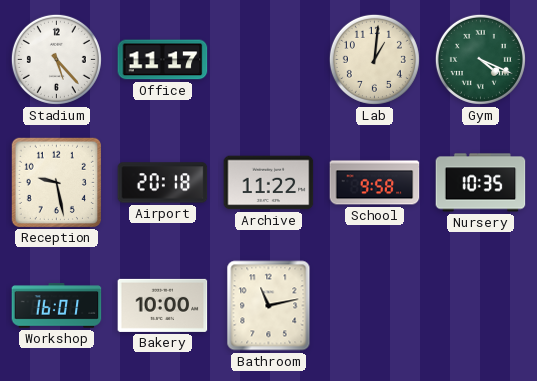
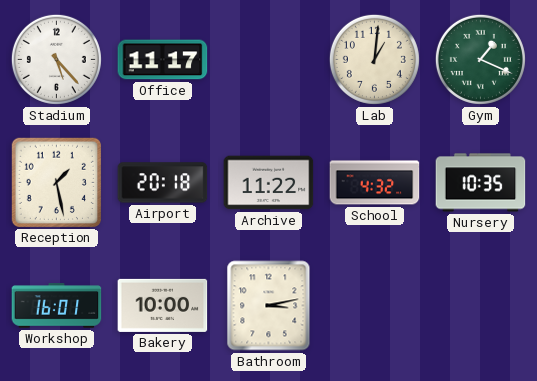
Gym: 4:19 -> 1:19 (480, 59)
Reception: 9:28 -> 1:28 (56, 182)
School: 9:58 -> 4:32 (375, 183)
Bathroom: 11:13 -> 3:13 (269, 306)
